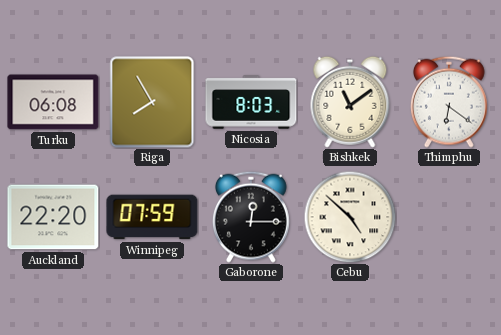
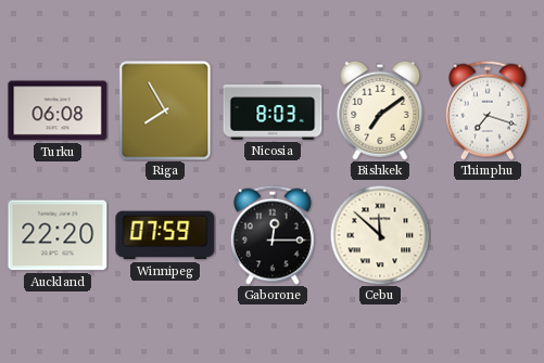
Bishkek: 11:09 -> 7:09 (380, 111)
Thimphu: 6:21 -> 7:18 (488, 111)
Cebu: 4:52 -> 11:52 (380, 235)
